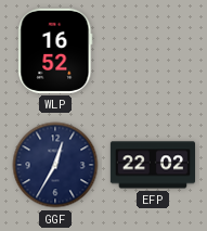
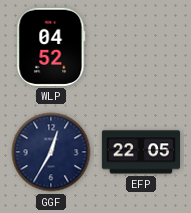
WLP: 16:52 -> 04:52 (51, 47)
EFP: 22:02 -> 22:05 (140, 152)
